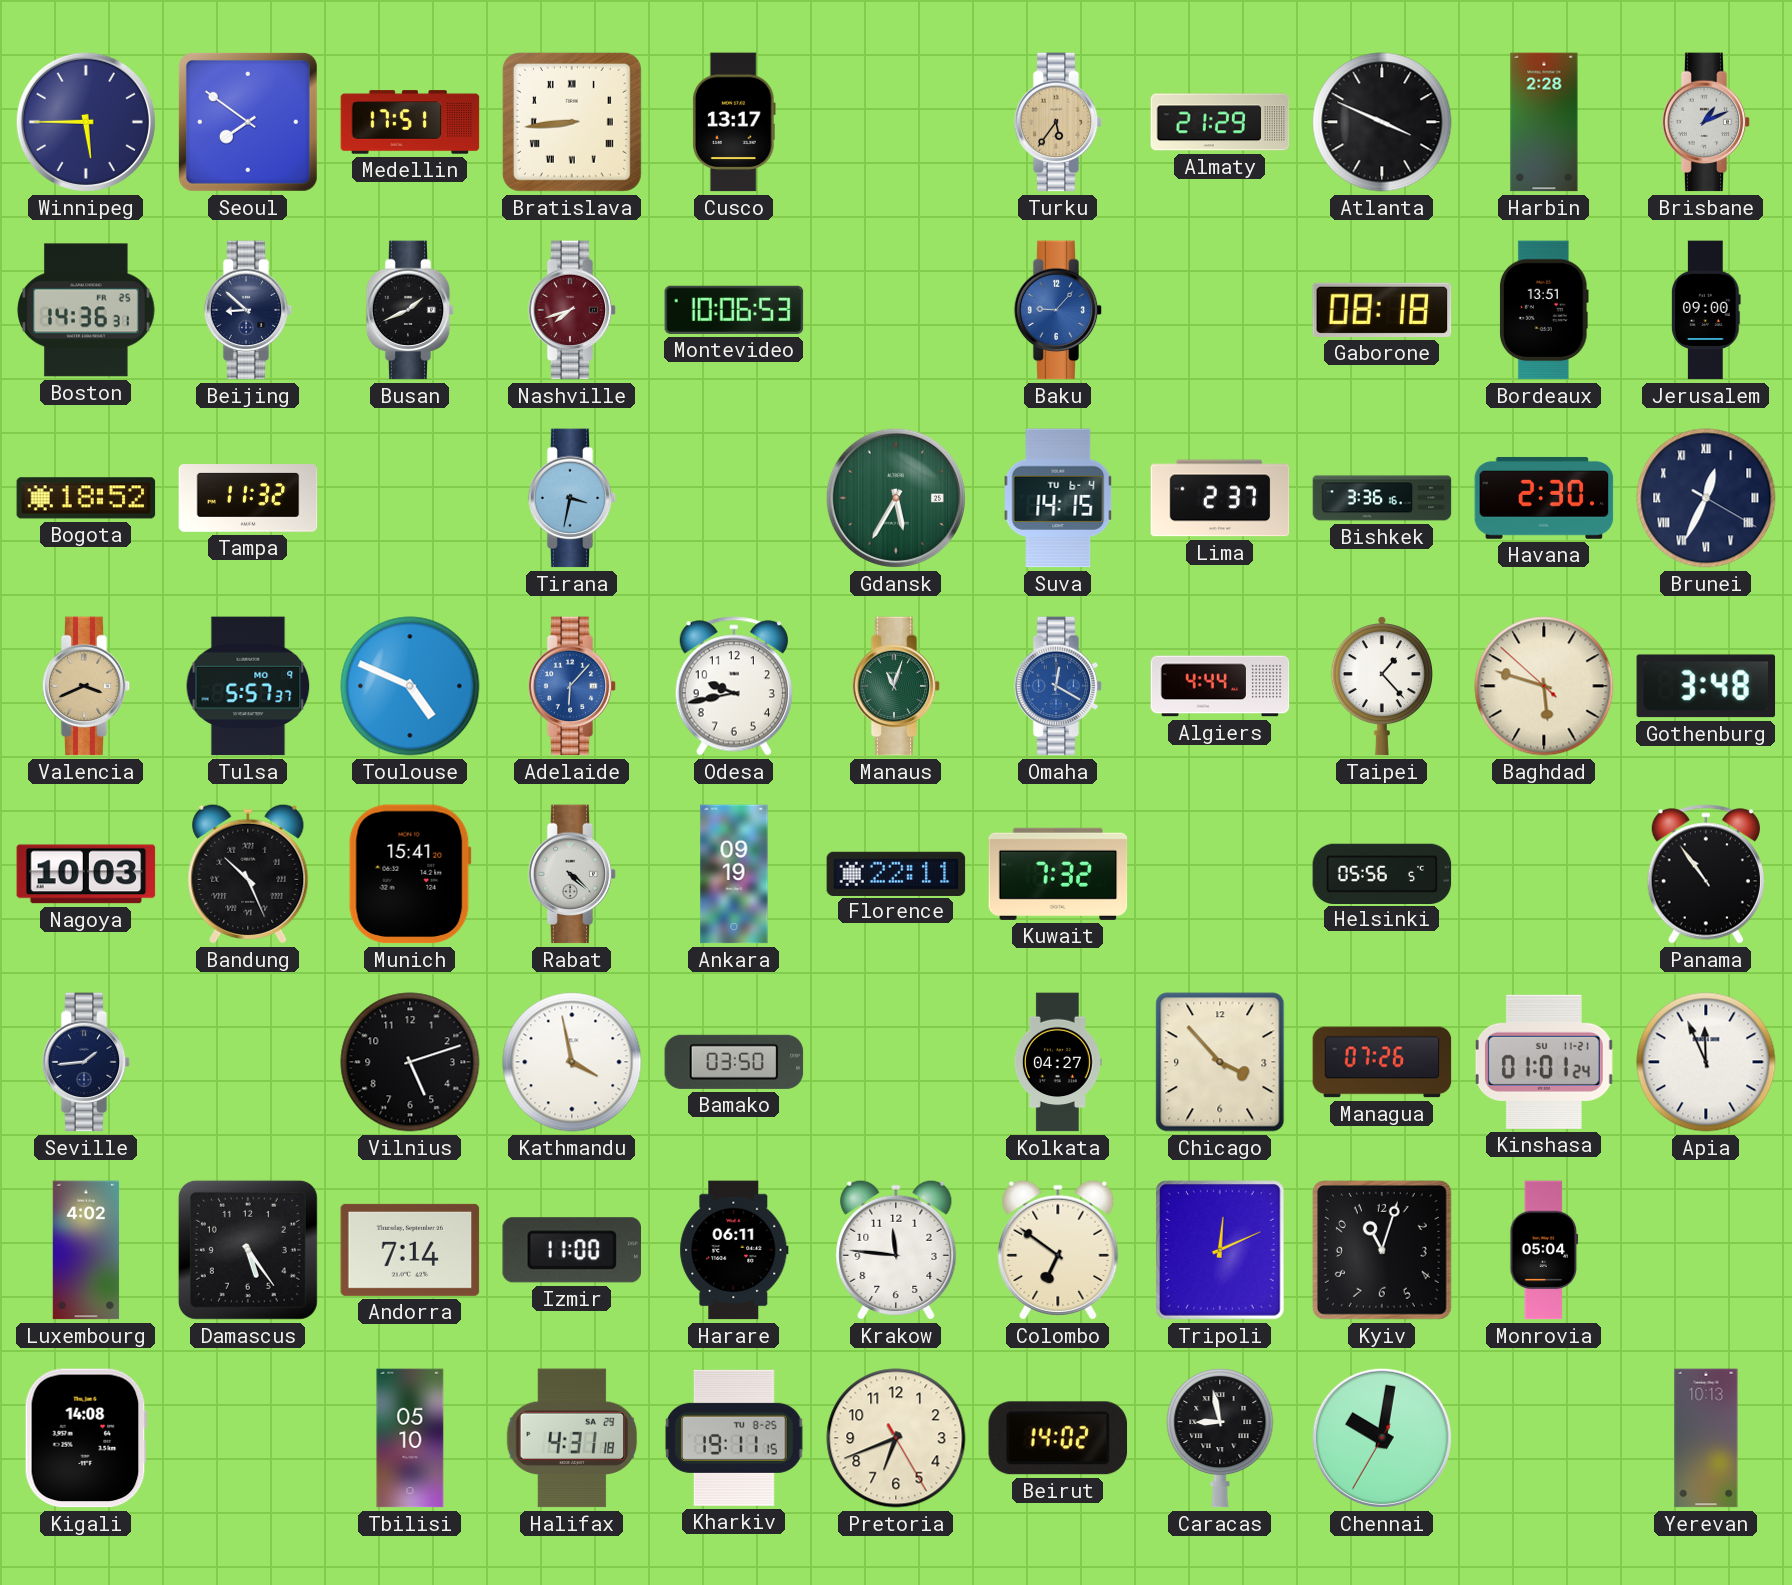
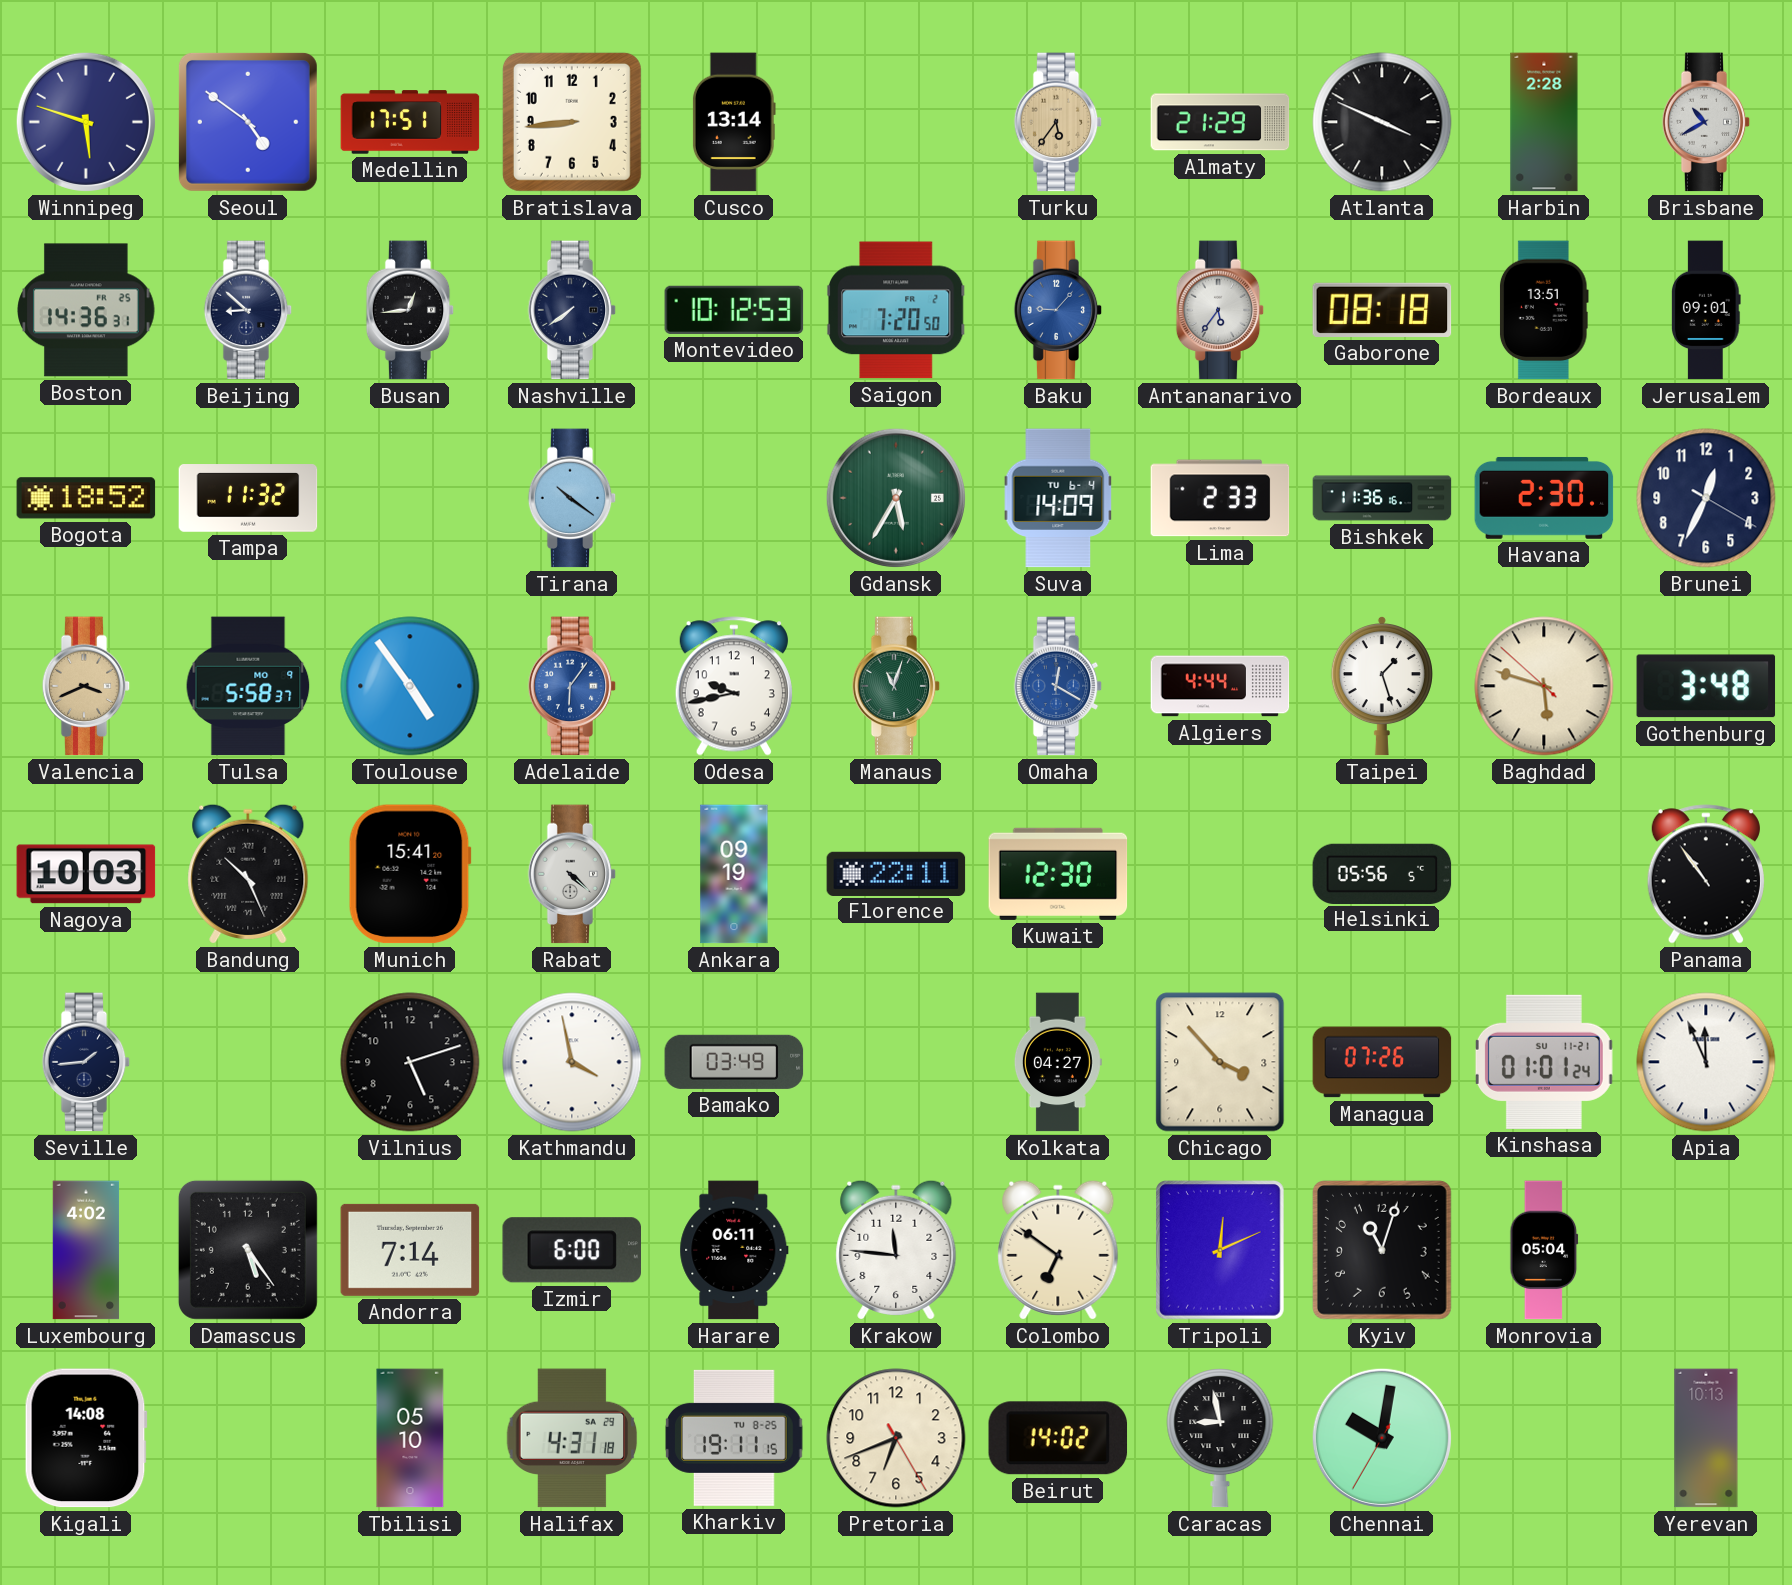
Winnipeg: 5:45 -> 5:48 (86, 122)
Seoul: 7:51 -> 4:51 (248, 122)
Bratislava numerals: Roman -> Arabic (572, 122)
Cusco: 13:17 -> 13:14 (734, 122)
Brisbane: 1:11 -> 10:40 (1706, 122)
Busan: 1:41 -> 12:44 (410, 310)
Nashville: 7:42 -> 7:39 (572, 310)
Nashville dial: burgundy -> navy (572, 310)
Montevideo: 10:06 -> 10:12 (734, 310)
Saigon: none -> 7:20 (896, 310)
Antananarivo: none -> 5:36 (1220, 310)
Jerusalem: 09:00 -> 09:01 (1706, 310)
Tirana: 3:32 -> 10:21 (572, 498)
Suva: 14:15 -> 14:09 (1058, 498)
Lima: 2:37 -> 2:33 (1220, 498)
Bishkek: 3:36 -> 11:36 (1382, 498)
Brunei numerals: Roman -> Arabic (1706, 498)
Tulsa: 5:57 -> 5:58 (248, 686)
Toulouse: 4:49 -> 4:54 (410, 686)
Adelaide: 6:07 -> 6:06 (572, 686)
Taipei: 1:23 -> 1:27 (1382, 686)
Kuwait: 7:32 -> 12:30 (1058, 874)
Bamako: 03:50 -> 03:49 (734, 1062)
Izmir: 11:00 -> 6:00 (571, 1250)
